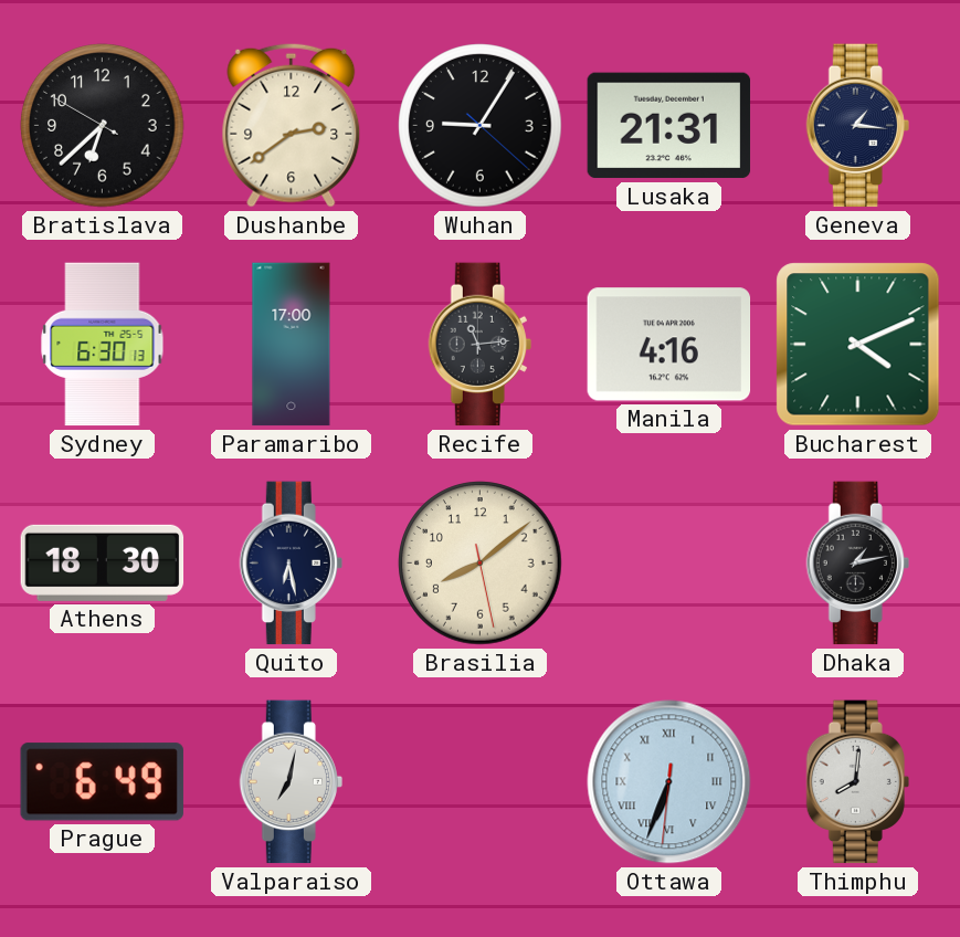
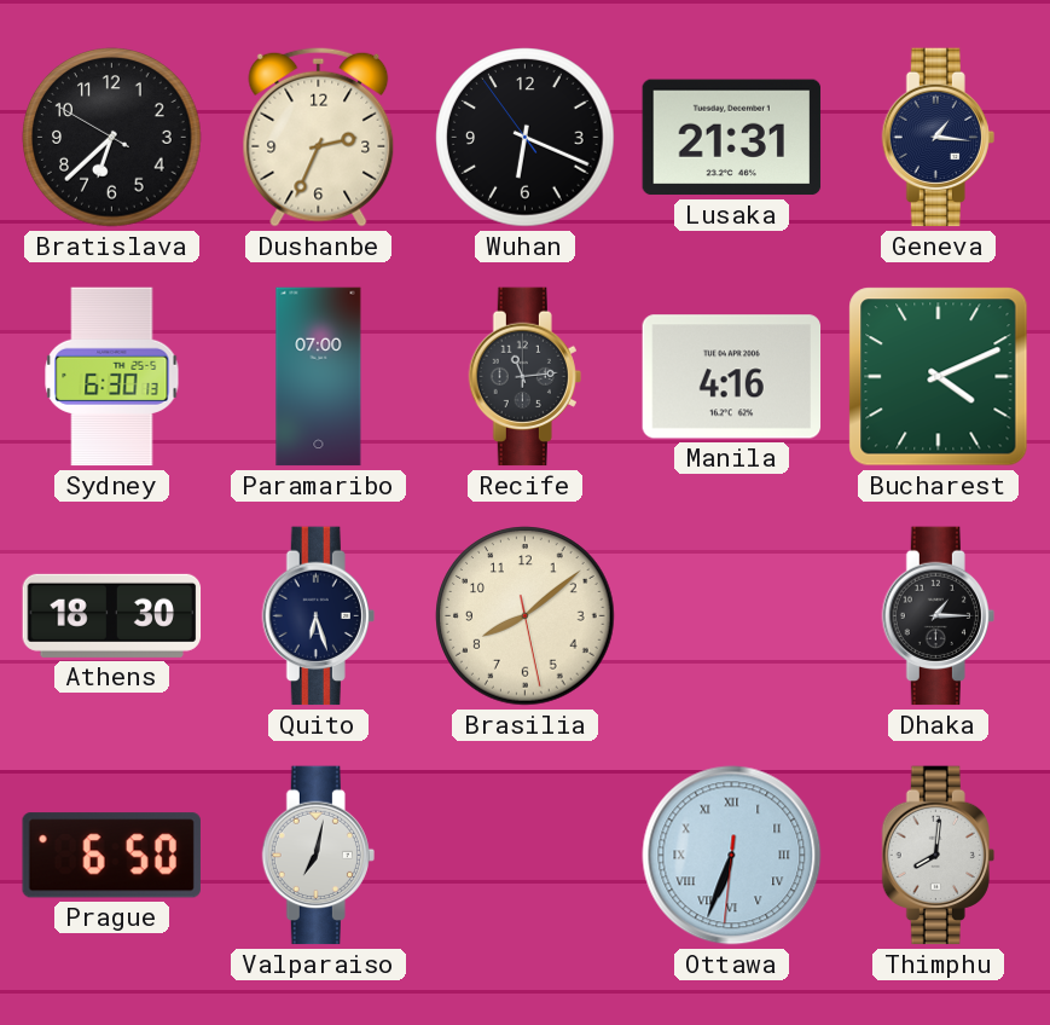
Dushanbe: 2:39 -> 2:34 (319, 137)
Wuhan: 9:05 -> 6:18 (526, 138)
Paramaribo: 17:00 -> 07:00 (319, 377)
Quito: 6:28 -> 6:27 (318, 616)
Dhaka: 1:13 -> 1:15 (938, 616)
Prague: 6:49 -> 6:50 (111, 856)
